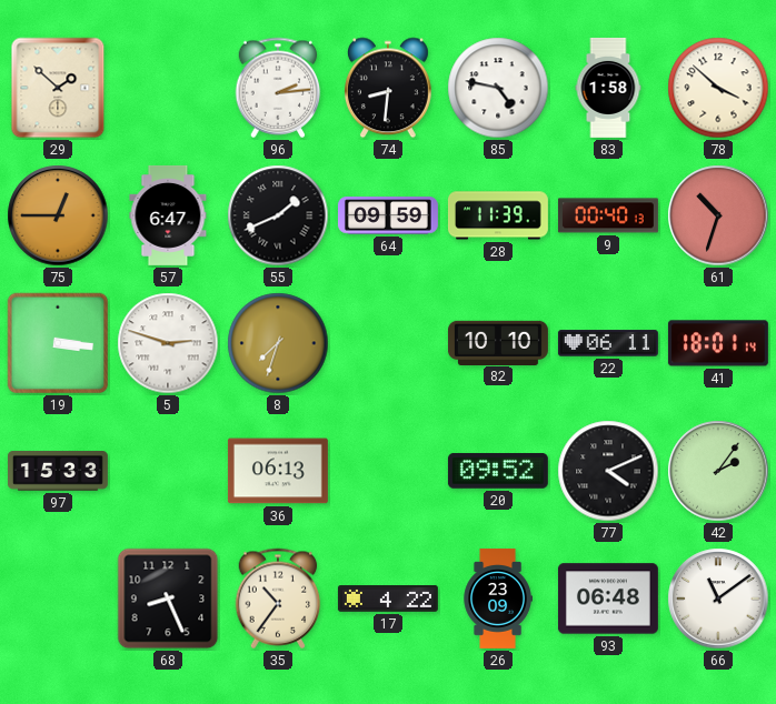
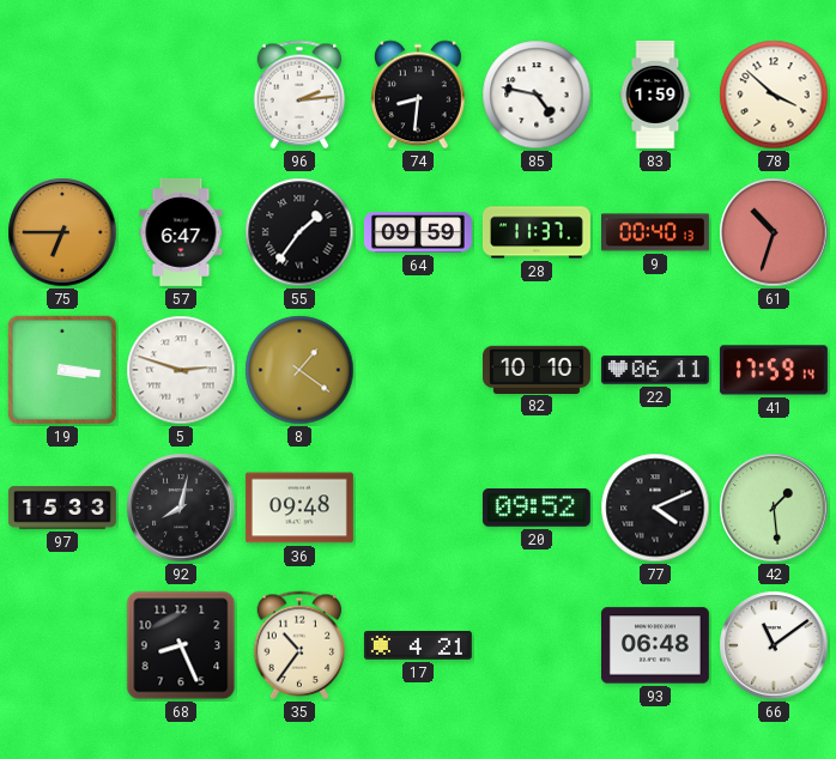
29: 1:52 -> none (58, 88)
83: 1:58 -> 1:59 (655, 95)
75: 12:45 -> 6:45 (62, 232)
55: 1:41 -> 1:36 (299, 232)
28: 11:39 -> 11:37 (537, 232)
8: 7:33 -> 1:21 (299, 370)
41: 18:01 -> 17:59 (774, 370)
92: none -> 8:02 (181, 508)
36: 06:13 -> 09:48 (299, 508)
42: 2:06 -> 1:29 (774, 508)
17: 4:22 -> 4:21 (418, 646)
26: 23:09 -> none (498, 599)
